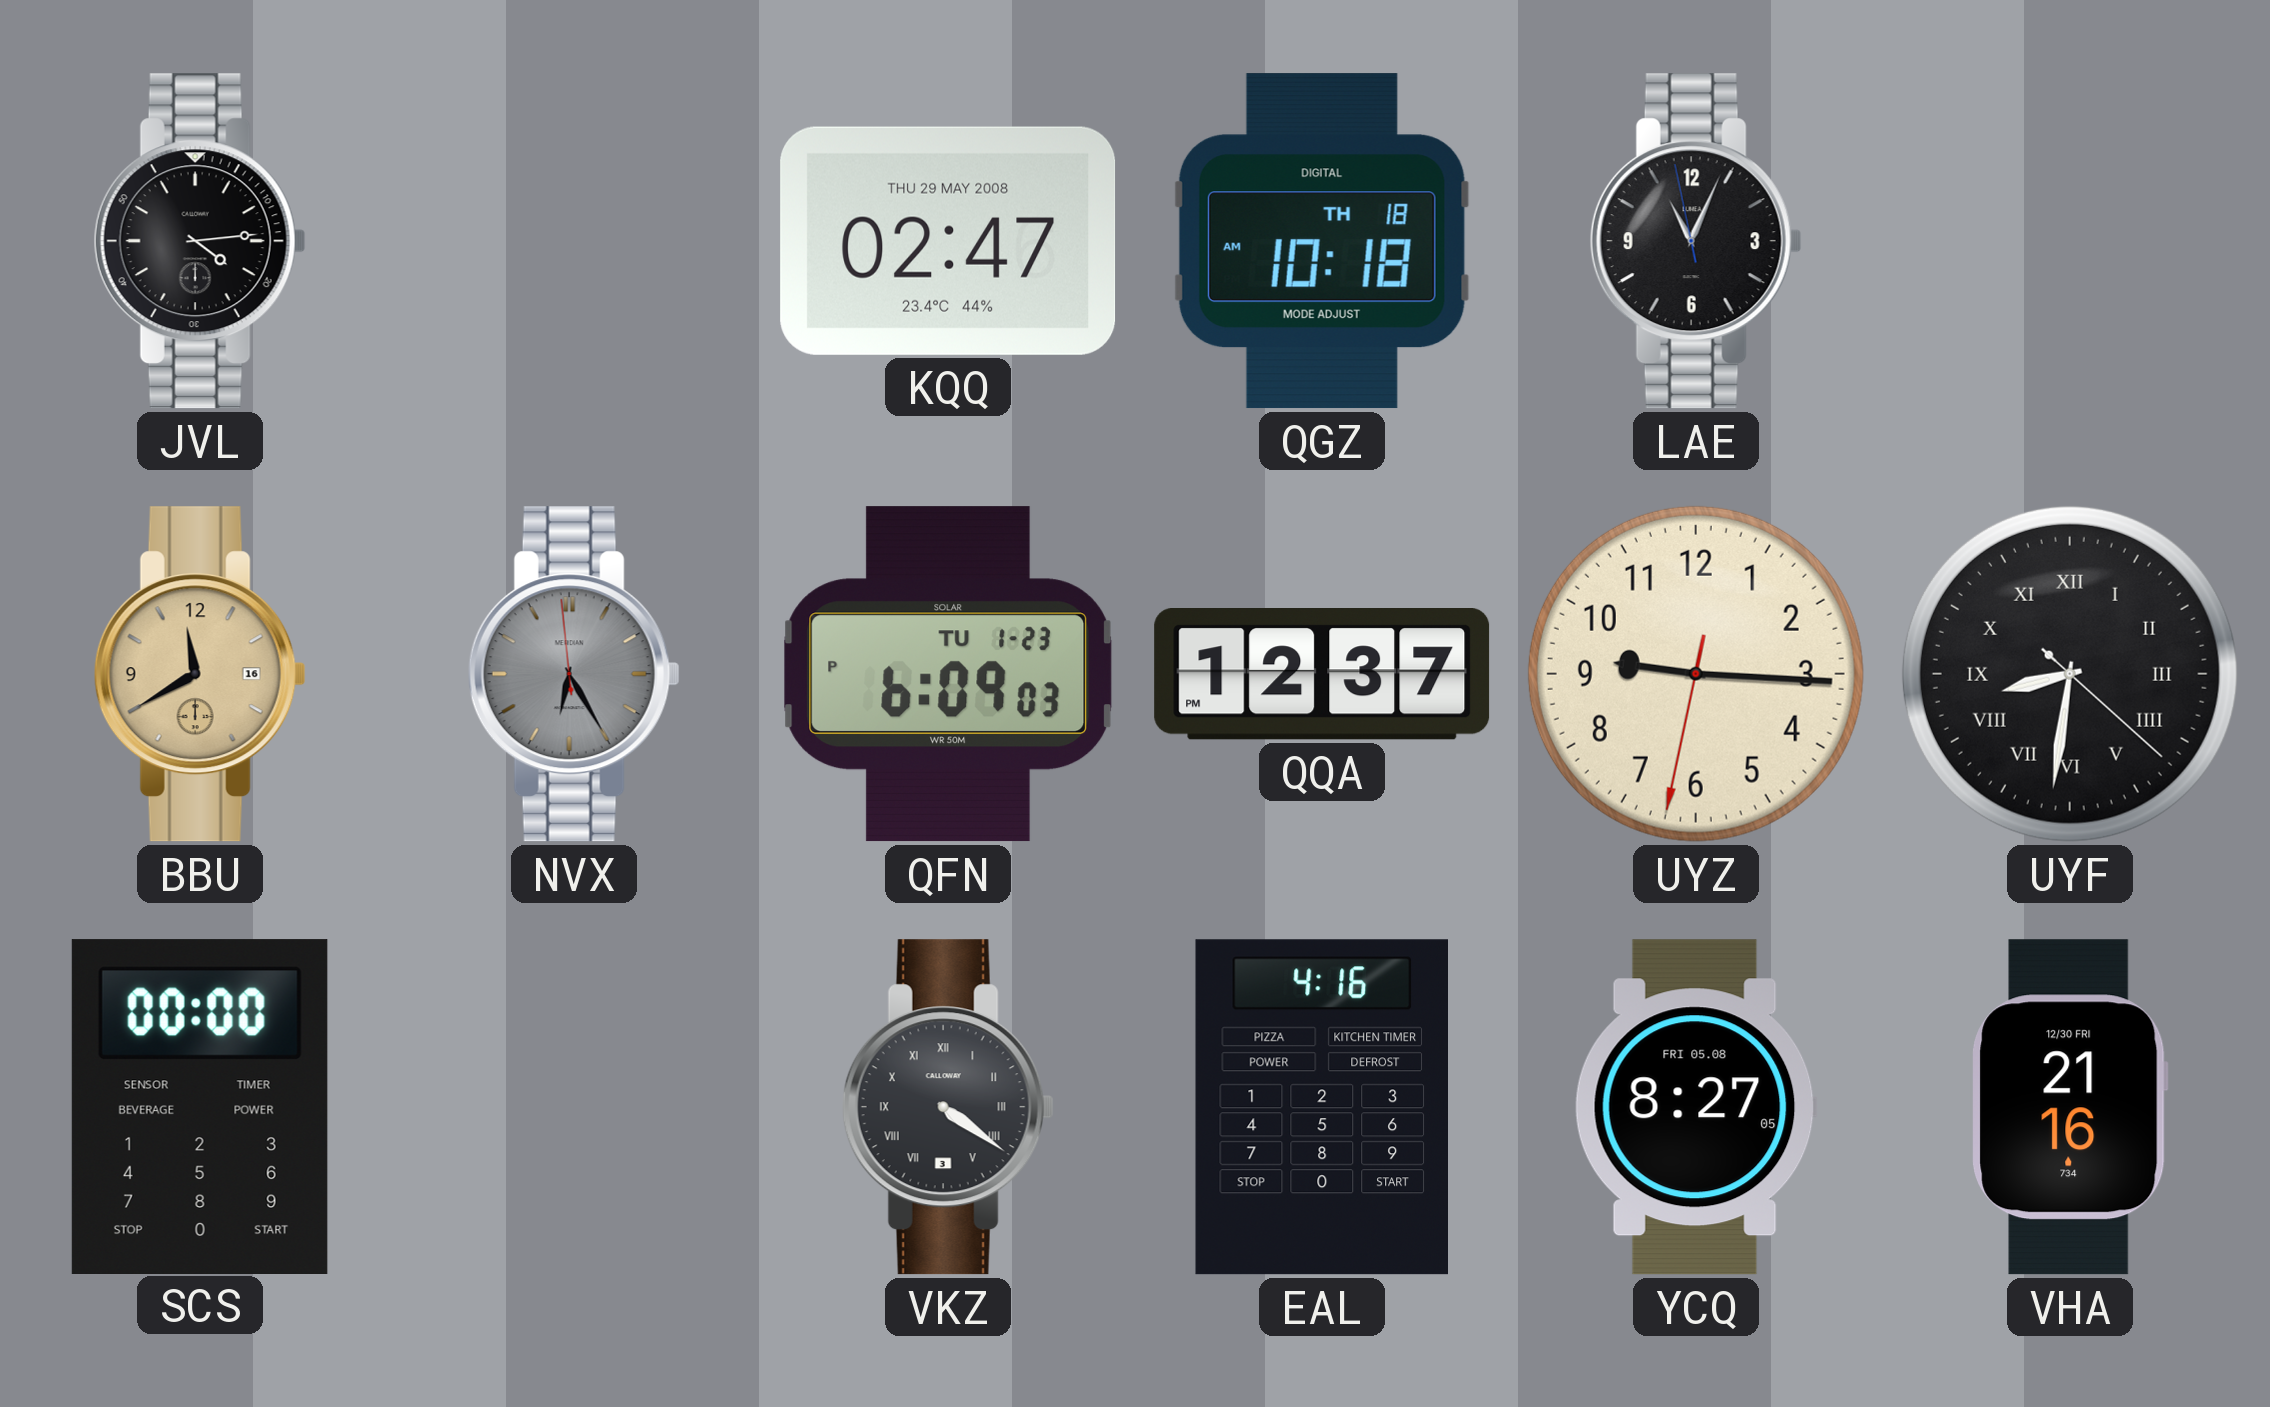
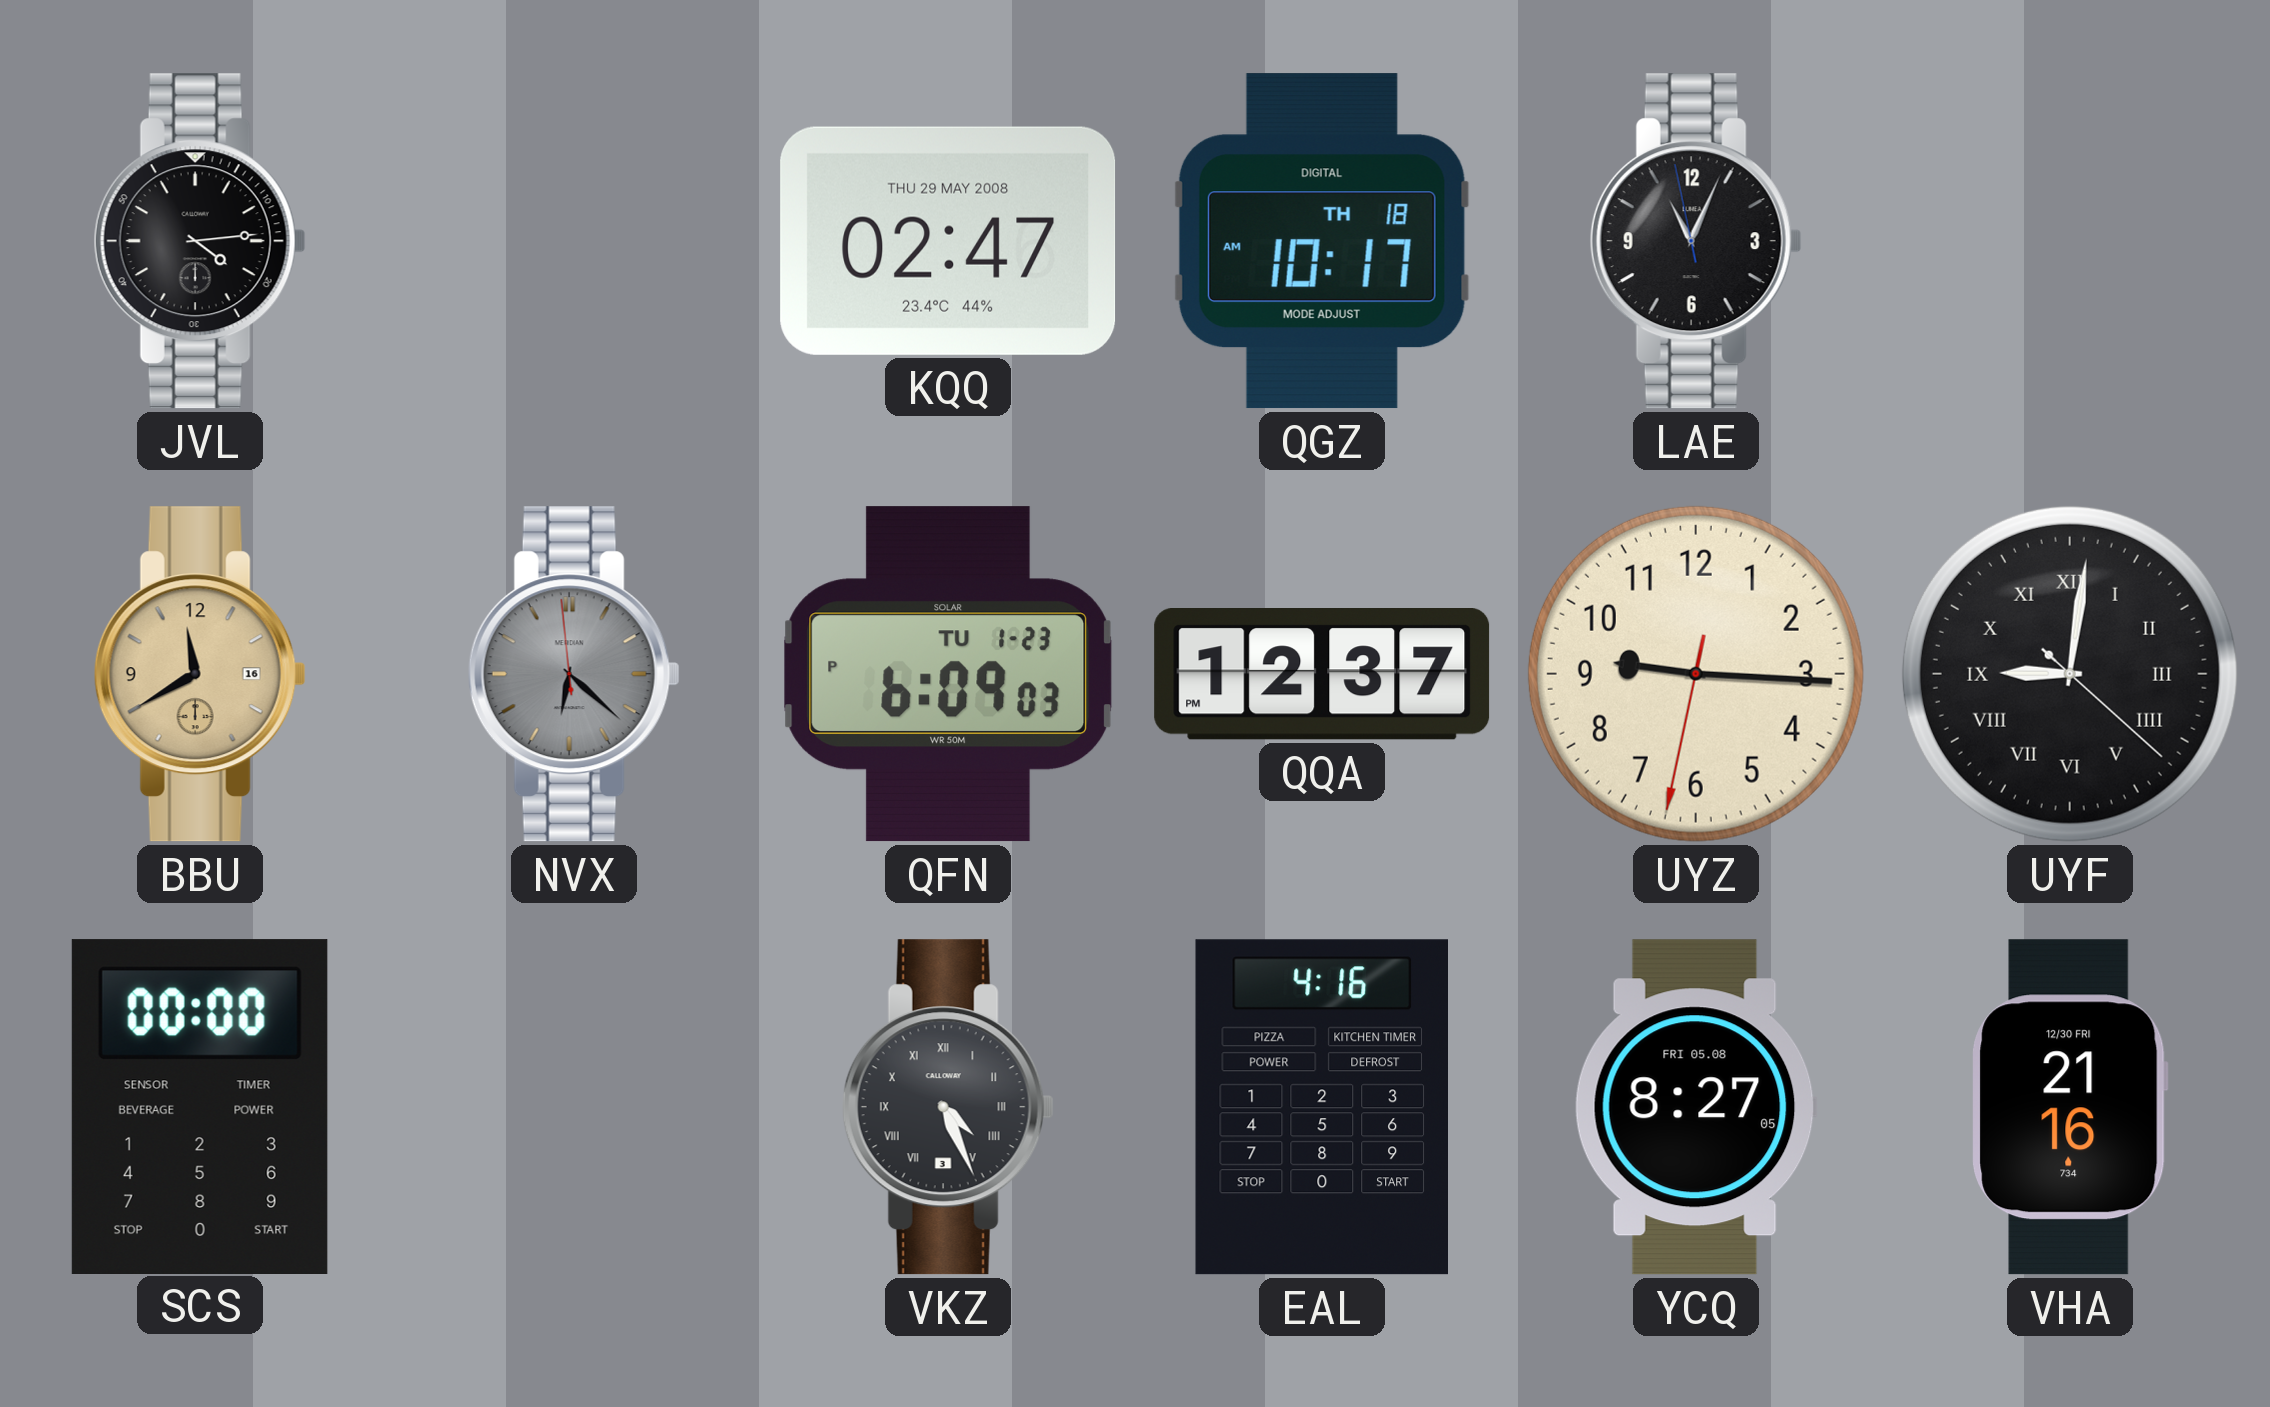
QGZ: 10:18 -> 10:17 (1322, 241)
NVX: 6:24 -> 6:21 (574, 674)
UYF: 8:31 -> 9:01 (2070, 674)
VKZ: 4:21 -> 4:26 (948, 1107)
